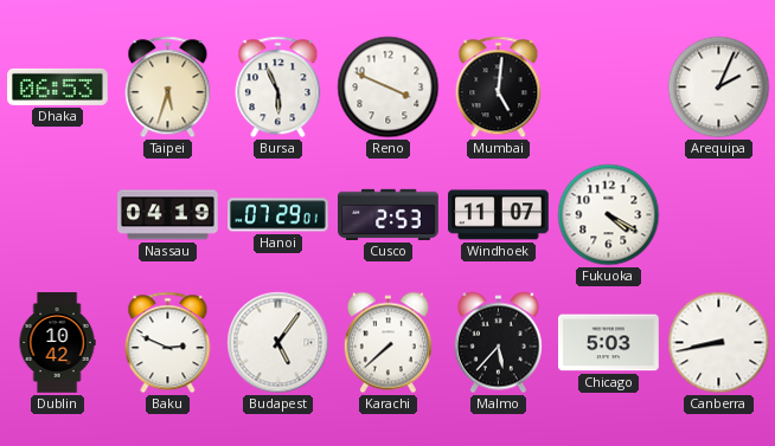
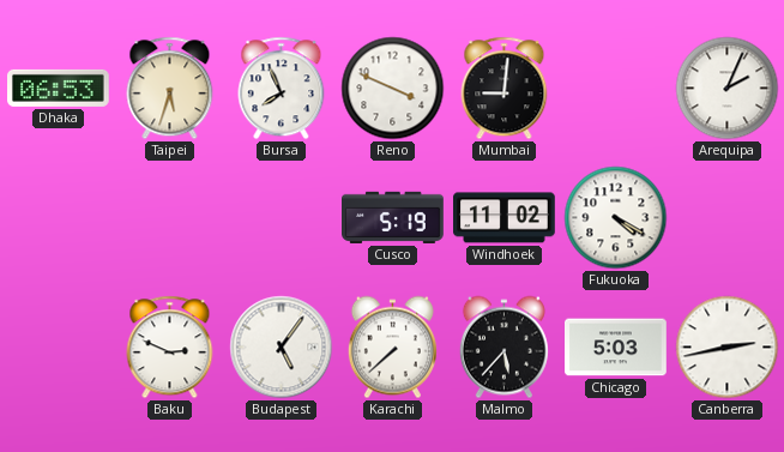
Bursa: 5:56 -> 7:56 (282, 89)
Mumbai: 5:01 -> 9:01 (505, 89)
Nassau: 04:19 -> none (168, 215)
Hanoi: 07:29 -> none (278, 215)
Cusco: 2:53 -> 5:19 (393, 217)
Windhoek: 11:07 -> 11:02 (505, 218)
Dublin: 10:42 -> none (57, 343)
Canberra: 8:43 -> 2:43 (728, 348)
